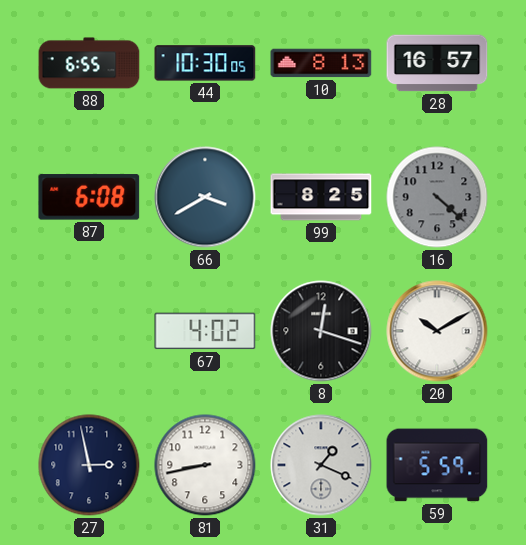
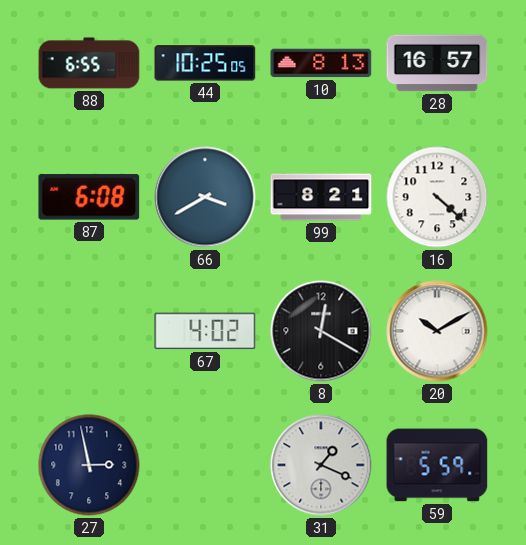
44: 10:30 -> 10:25 (205, 63)
99: 8:25 -> 8:21 (321, 197)
16 dial: grey -> white (437, 197)
8: 12:18 -> 12:20 (321, 331)
81: 8:43 -> none (205, 465)
